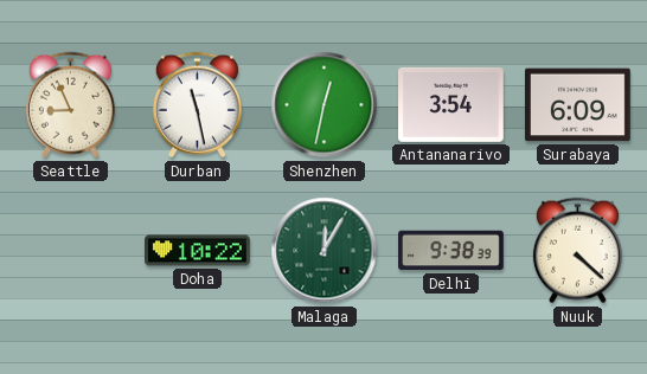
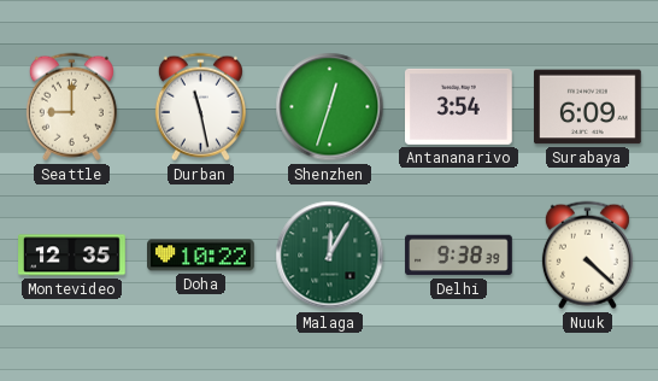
Seattle: 8:56 -> 9:00 (71, 107)
Shenzhen: 12:32 -> 12:33 (330, 107)
Montevideo: none -> 12:35 (72, 256)
